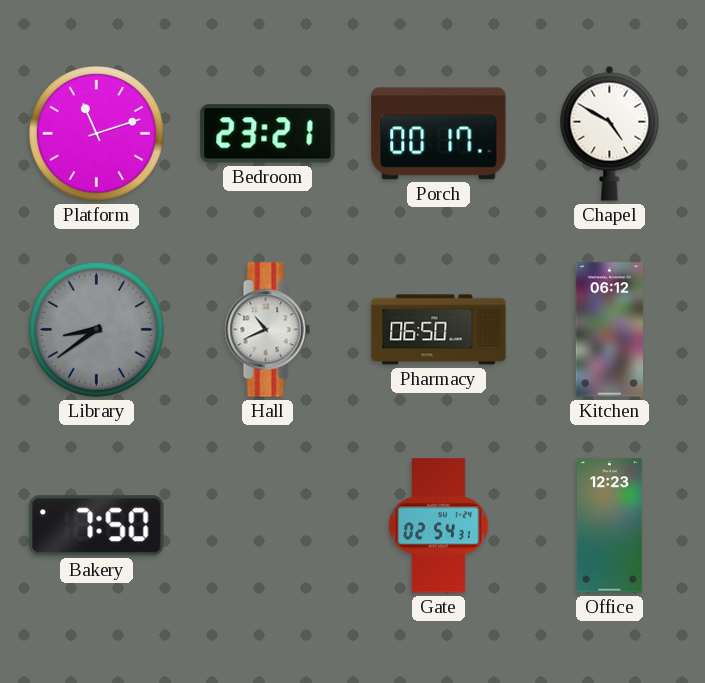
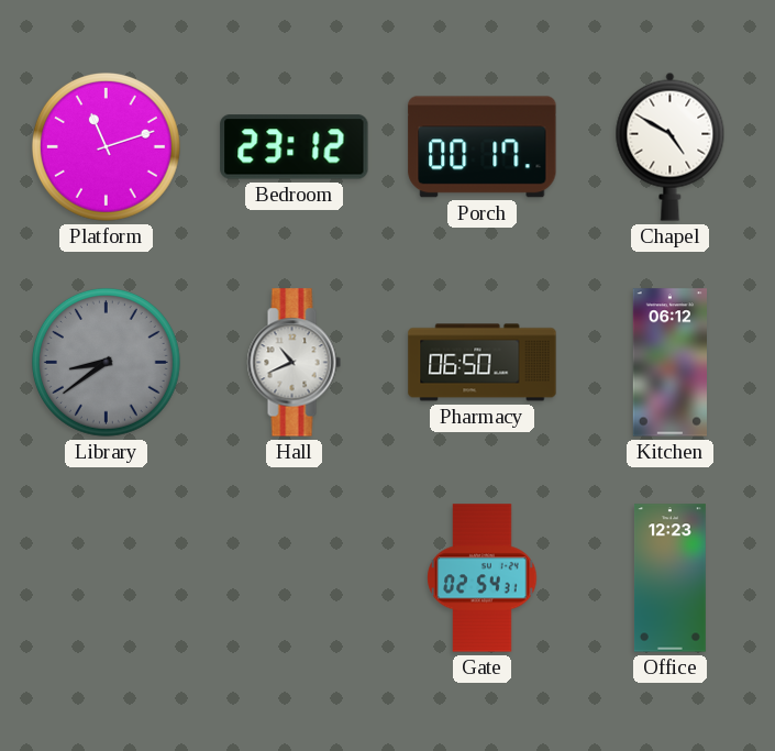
Bedroom: 23:21 -> 23:12 (295, 147)
Bakery: 7:50 -> none (97, 526)
